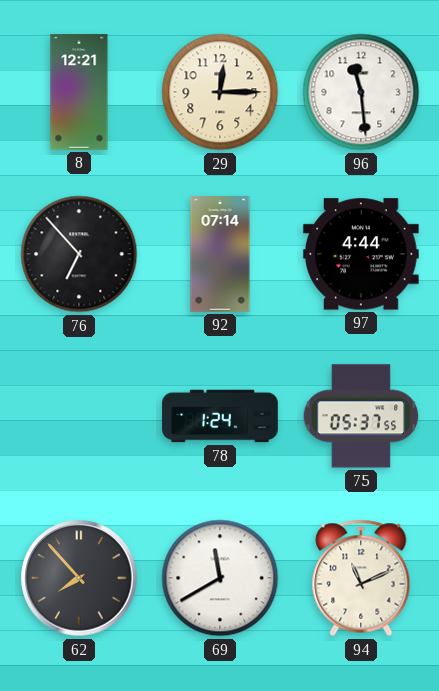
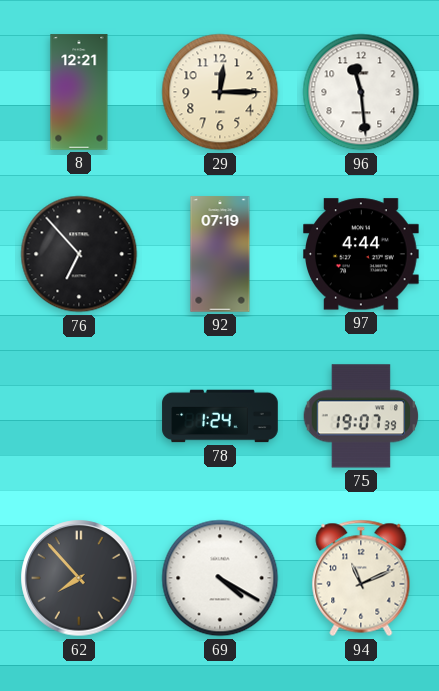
92: 07:14 -> 07:19 (220, 254)
75: 05:37 -> 19:07 (361, 416)
69: 11:40 -> 4:20 (220, 578)
